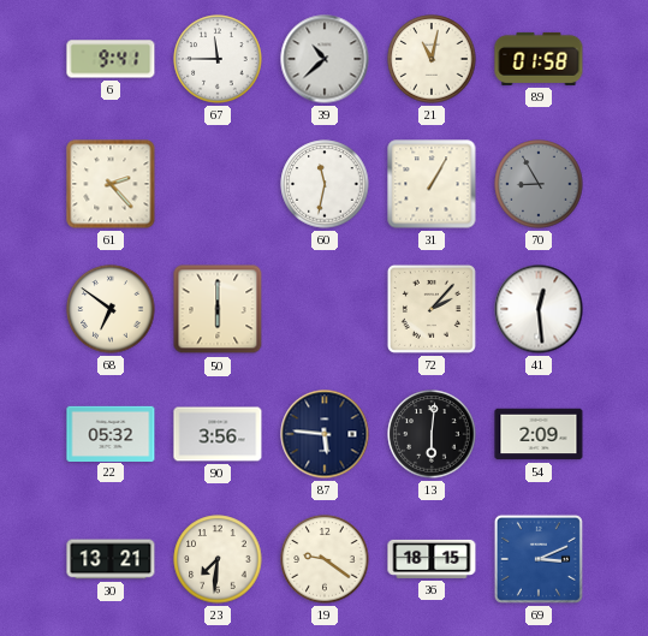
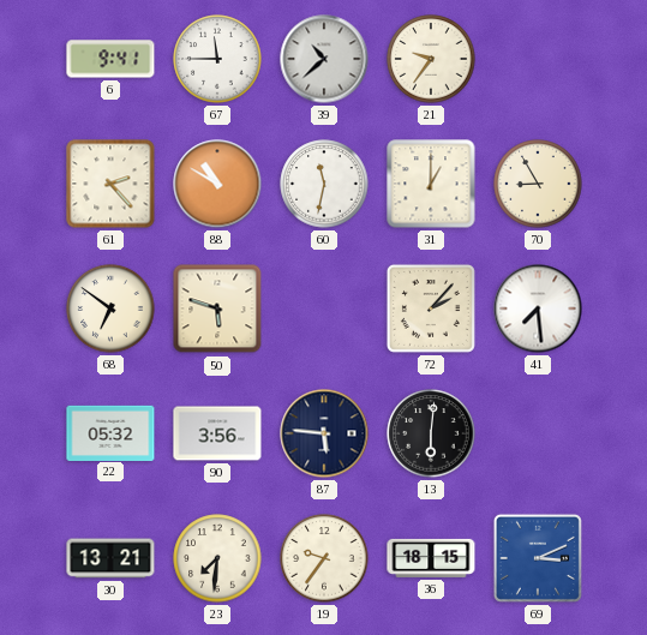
21: 11:02 -> 9:36 (431, 59)
89: 01:58 -> none (539, 59)
88: none -> 10:50 (217, 184)
31: 1:05 -> 1:00 (431, 184)
70 dial: grey -> cream (538, 184)
50: 6:00 -> 5:48 (217, 308)
41: 12:29 -> 7:29 (538, 308)
54: 2:09 -> none (539, 434)
19: 9:21 -> 9:36 (324, 558)
